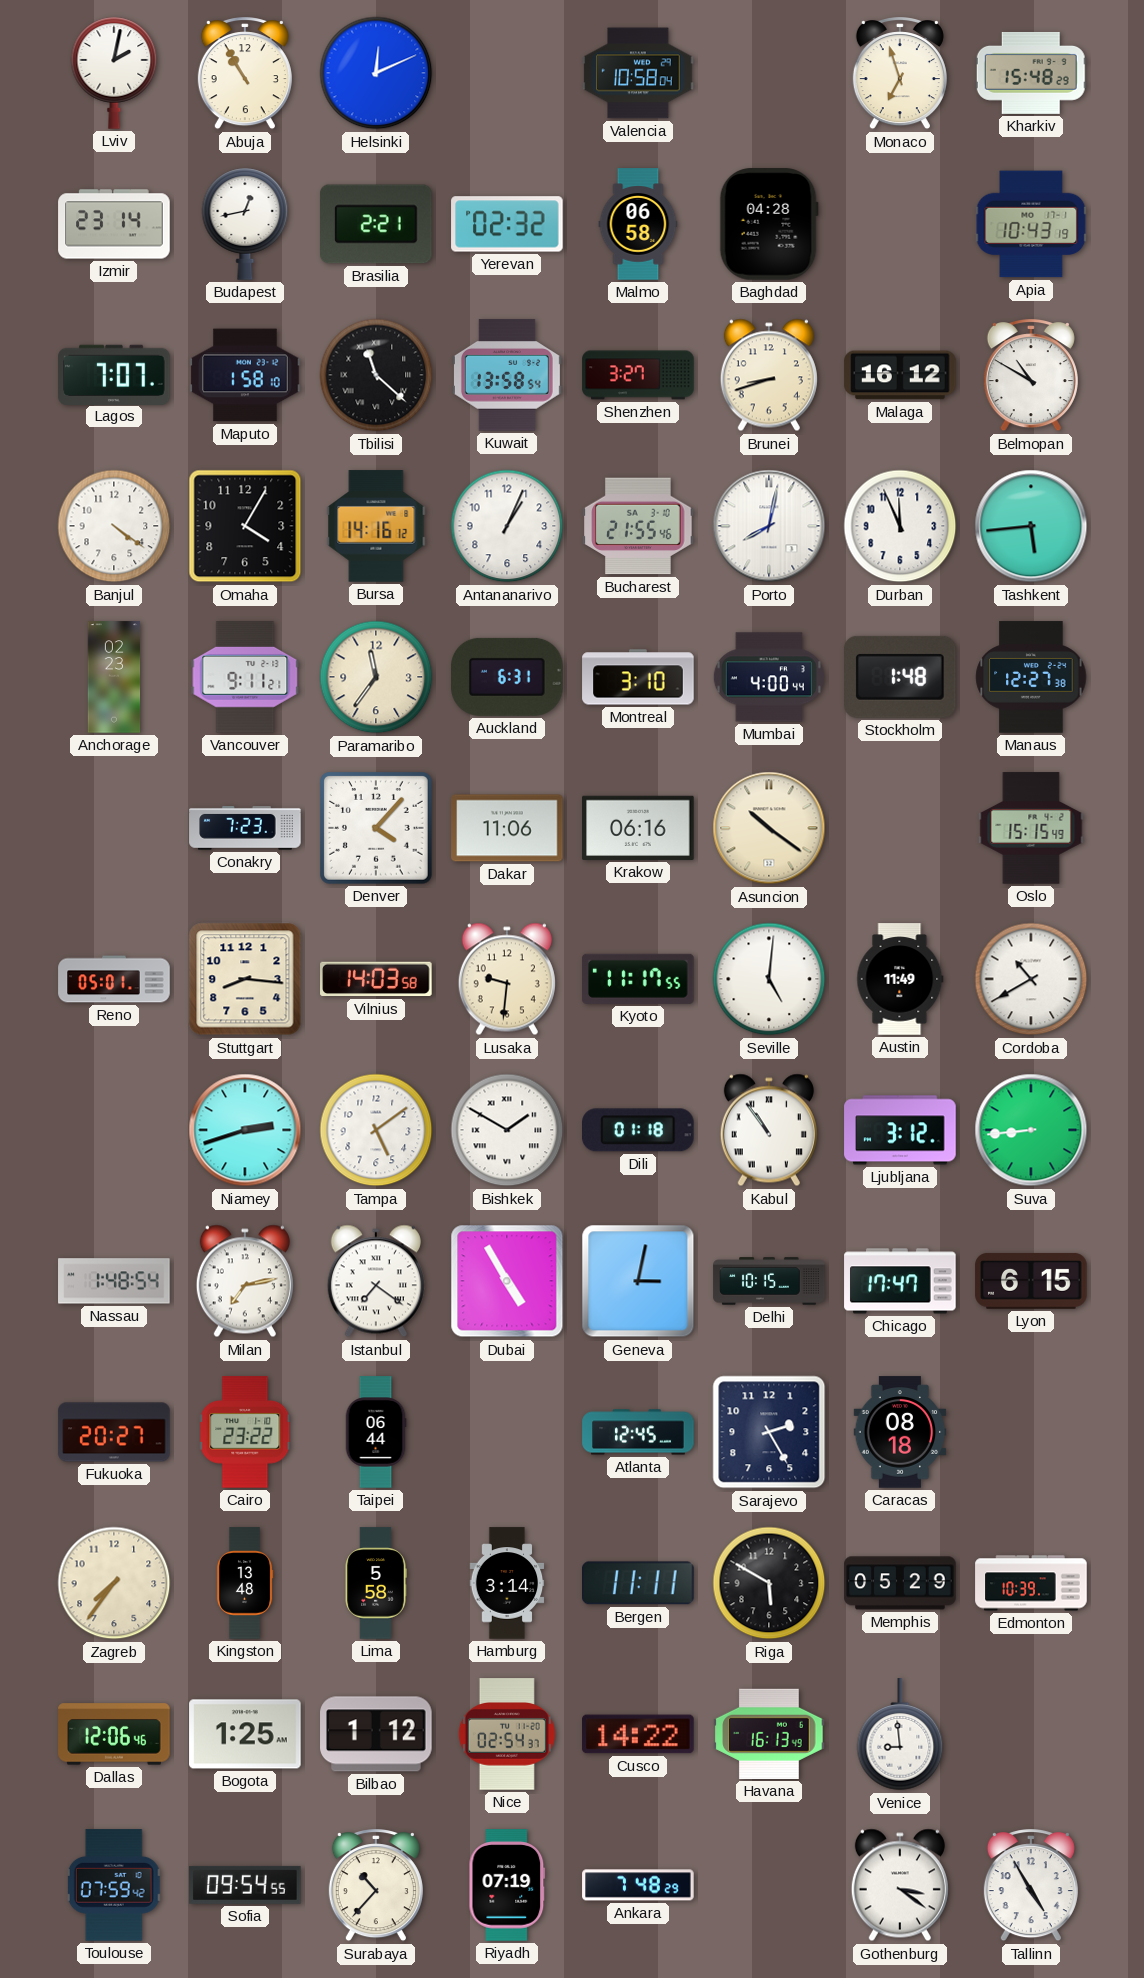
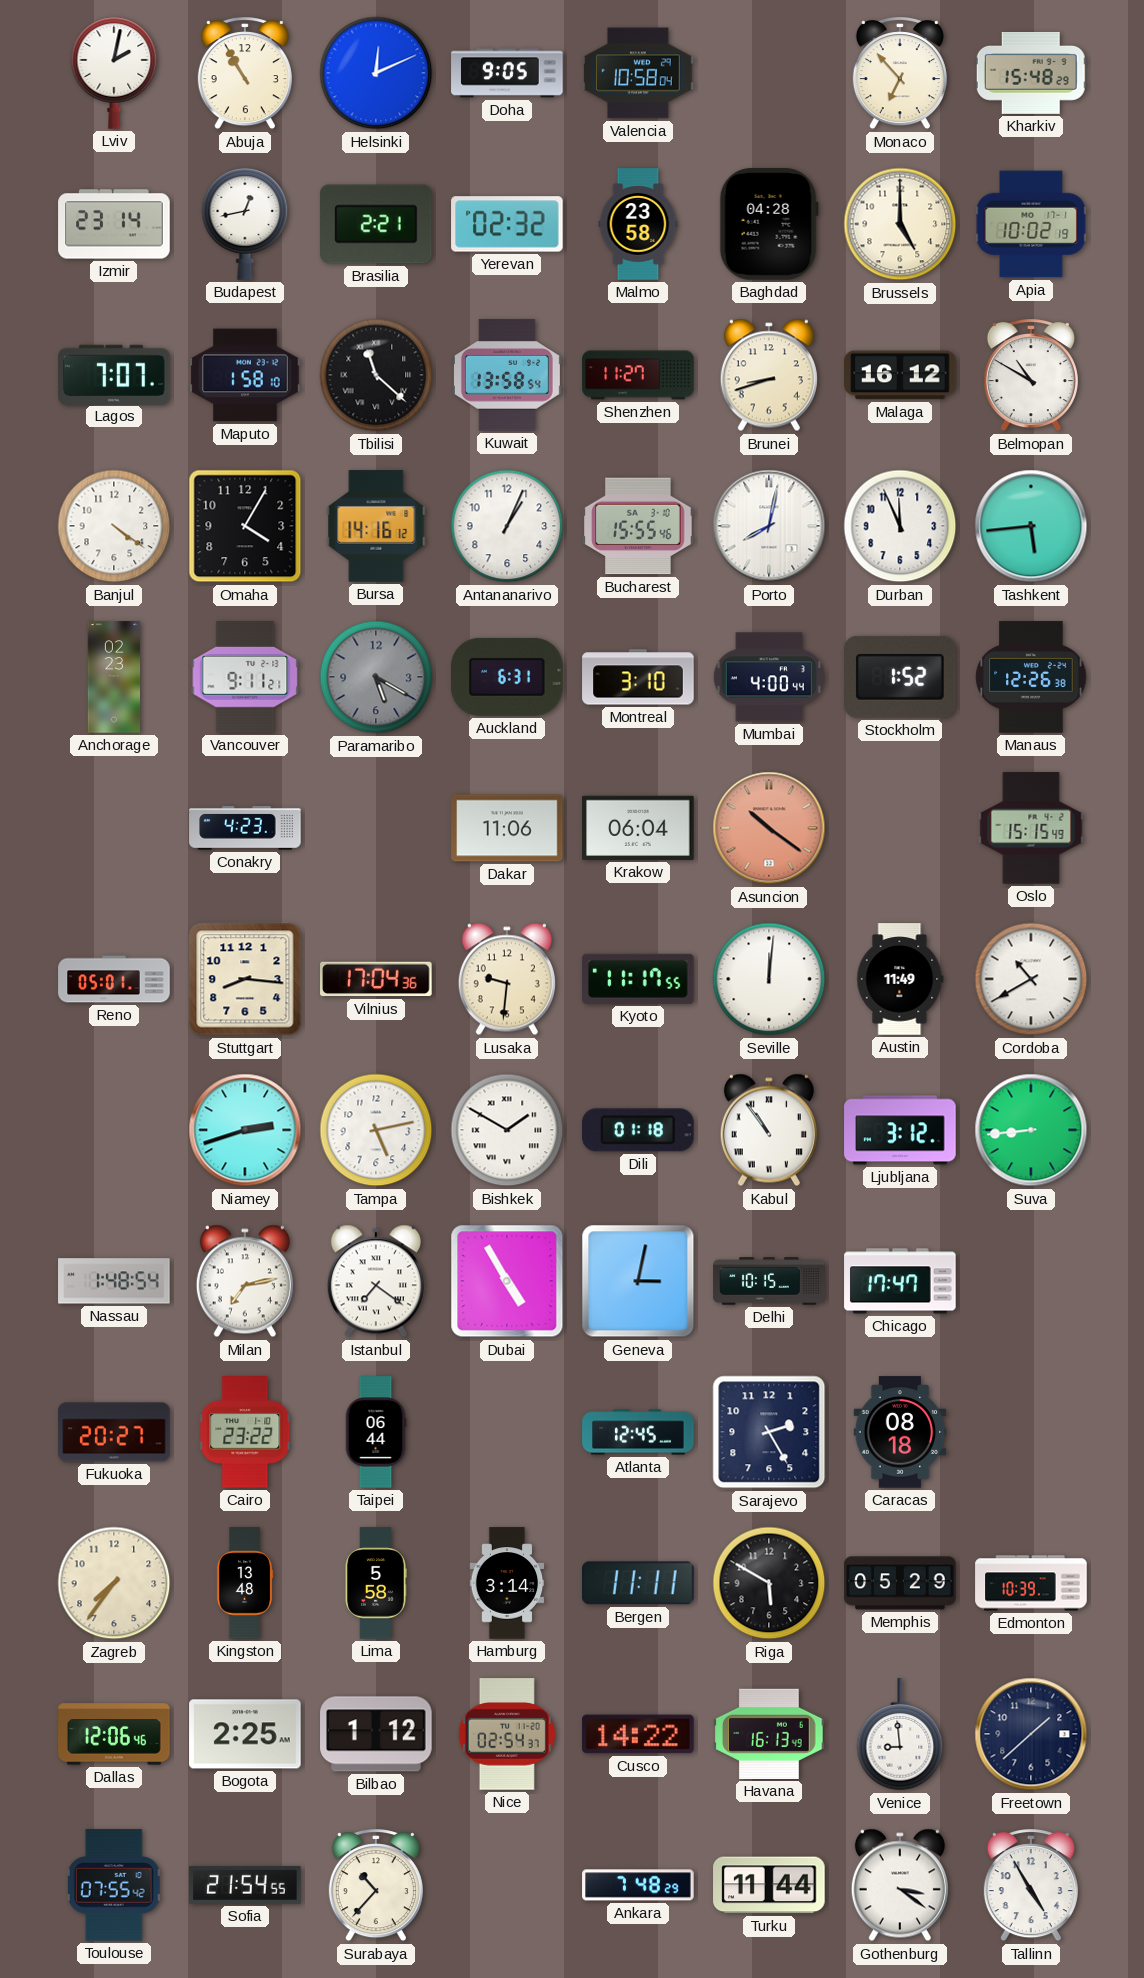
Doha: none -> 9:05 (507, 73)
Monaco: 6:57 -> 6:53 (900, 74)
Malmo: 06:58 -> 23:58 (638, 224)
Brussels: none -> 5:00 (900, 224)
Apia: 10:43 -> 10:02 (1031, 224)
Shenzhen: 3:27 -> 11:27 (638, 375)
Bucharest: 21:55 -> 15:55 (638, 526)
Paramaribo: 11:36 -> 5:20 (376, 677)
Paramaribo dial: cream -> grey (376, 677)
Stockholm: 1:48 -> 1:52 (901, 677)
Manaus: 12:27 -> 12:26 (1031, 677)
Conakry: 7:23 -> 4:23 (245, 828)
Denver: 4:07 -> none (377, 829)
Krakow: 06:16 -> 06:04 (638, 828)
Asuncion dial: cream -> salmon (769, 828)
Vilnius: 14:03 -> 17:04 (376, 979)
Seville: 5:01 -> 12:01 (769, 979)
Tampa: 5:09 -> 5:13 (376, 1130)
Lyon: 6:15 -> none (1031, 1281)
Bogota: 1:25 -> 2:25 (245, 1734)
Freetown: none -> 1:38 (1031, 1734)
Toulouse: 07:59 -> 07:55 (114, 1885)
Sofia: 09:54 -> 21:54 (245, 1885)
Riyadh: 07:19 -> none (507, 1885)
Turku: none -> 11:44 (769, 1885)
